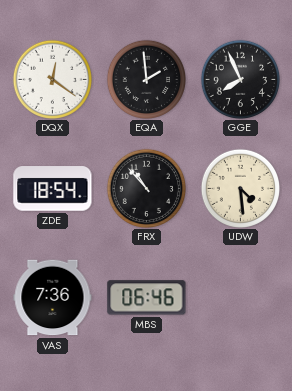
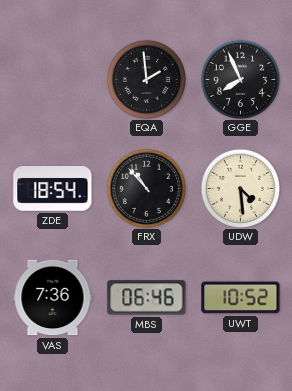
DQX: 12:21 -> none (52, 79)
UWT: none -> 10:52 (241, 298)
